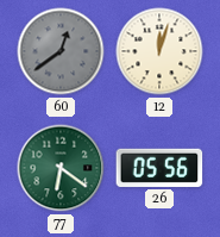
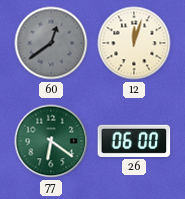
26: 05:56 -> 06:00 (134, 141)
